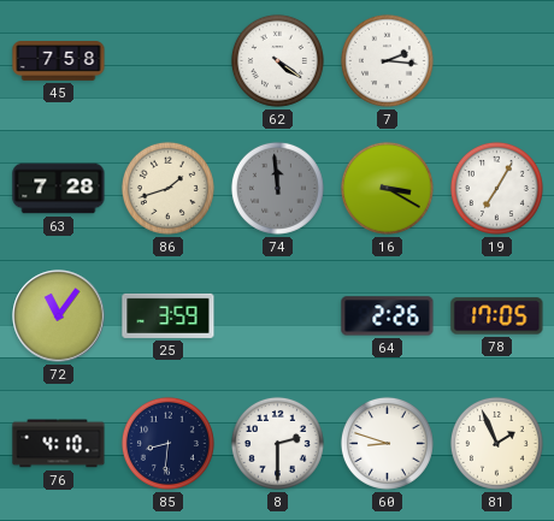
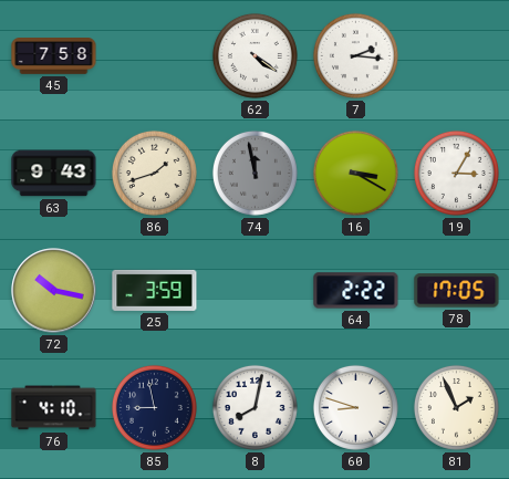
63: 7:28 -> 9:43 (54, 174)
74: 11:59 -> 11:58 (254, 173)
19: 7:05 -> 3:05 (456, 173)
72: 11:06 -> 10:17 (54, 291)
64: 2:26 -> 2:22 (356, 291)
85: 8:31 -> 8:58 (154, 407)
8: 2:30 -> 8:02 (254, 407)
